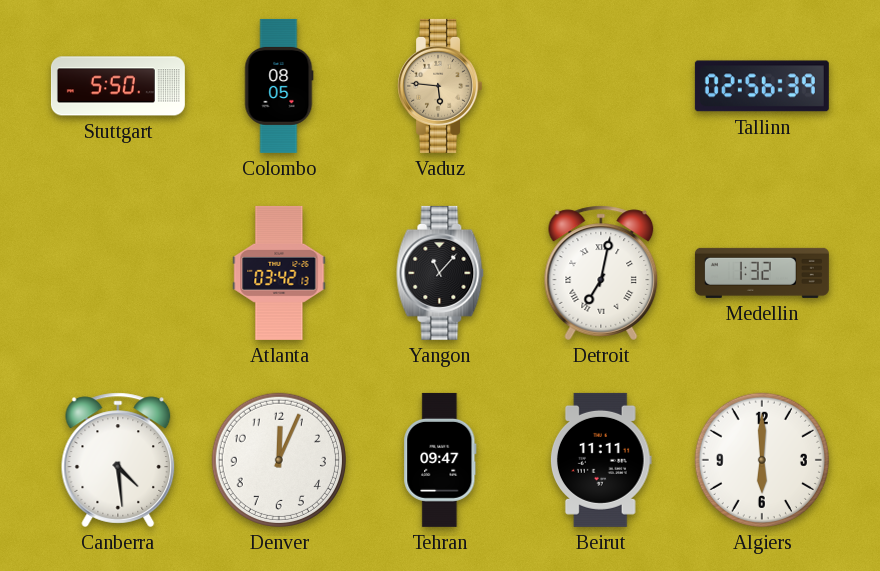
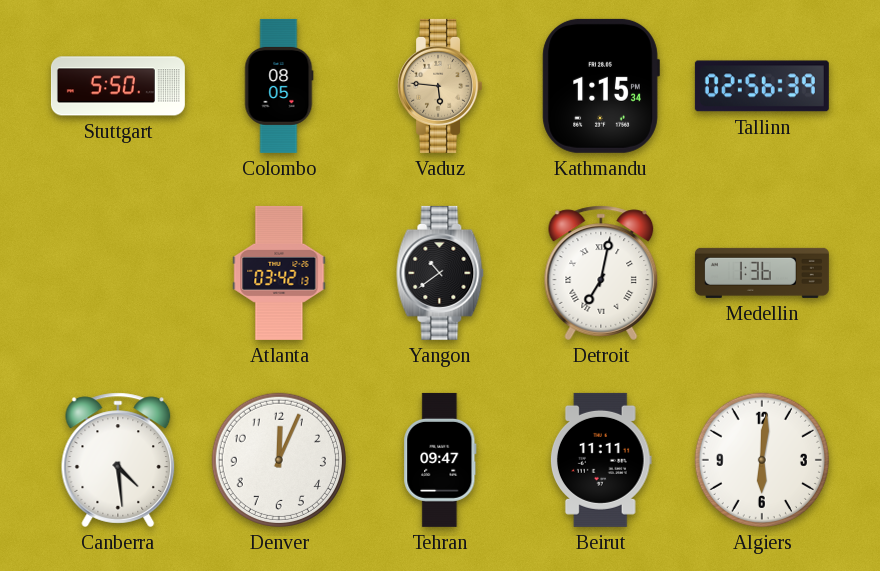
Kathmandu: none -> 1:15 (601, 86)
Yangon: 11:07 -> 10:39 (440, 273)
Medellin: 1:32 -> 1:36 (762, 273)
Algiers: 6:00 -> 6:01 (762, 460)
